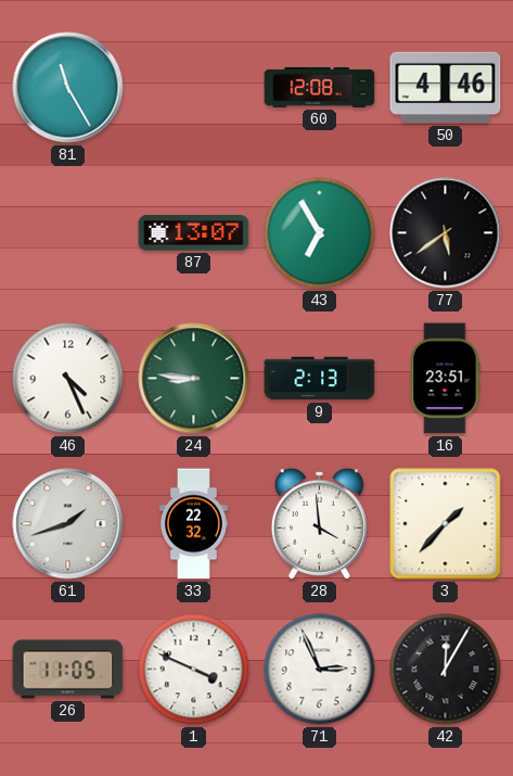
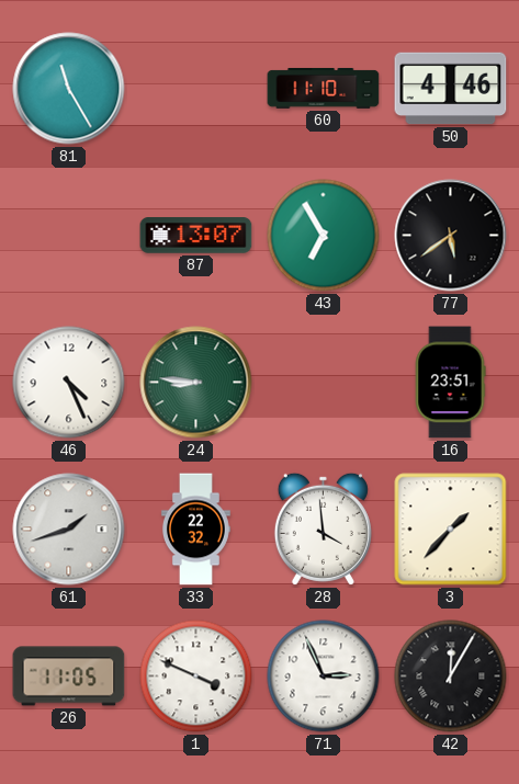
60: 12:08 -> 11:10 (324, 88)
9: 2:13 -> none (320, 379)
